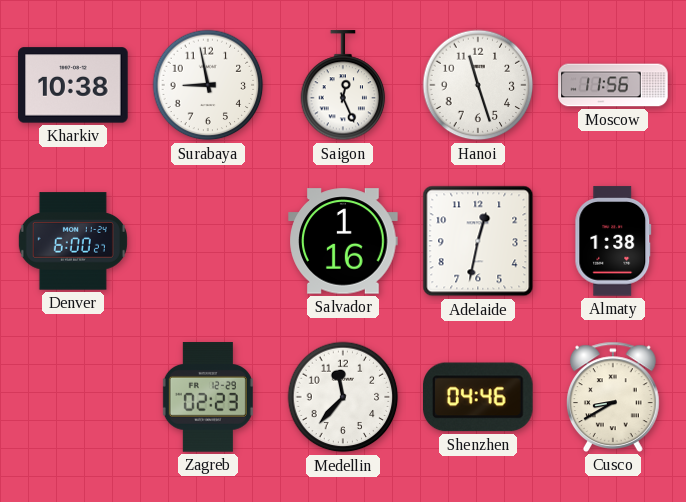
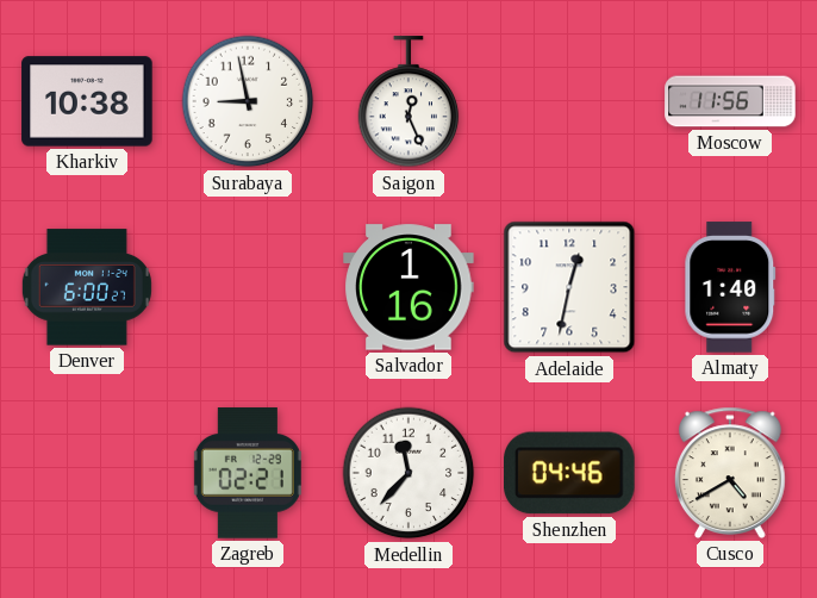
Hanoi: 11:27 -> none (478, 85)
Almaty: 1:38 -> 1:40 (730, 287)
Zagreb: 02:23 -> 02:21 (248, 473)
Cusco: 8:40 -> 4:40 (731, 473)
